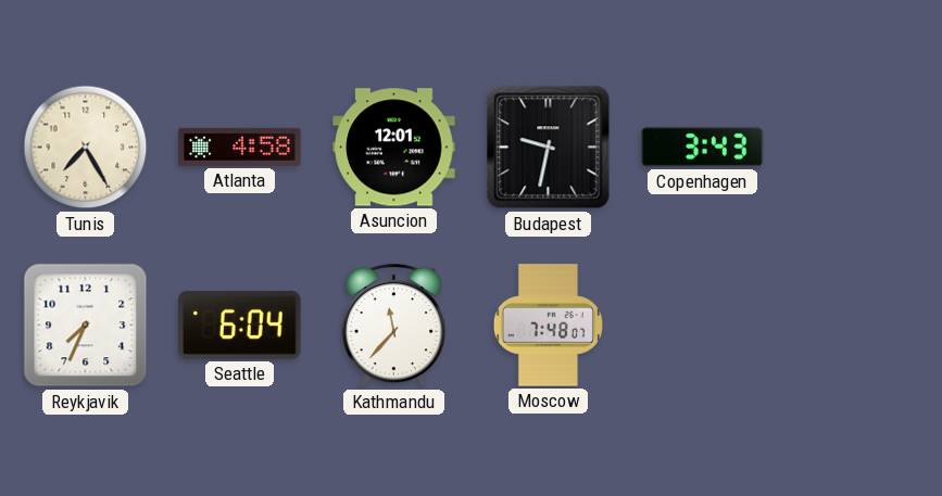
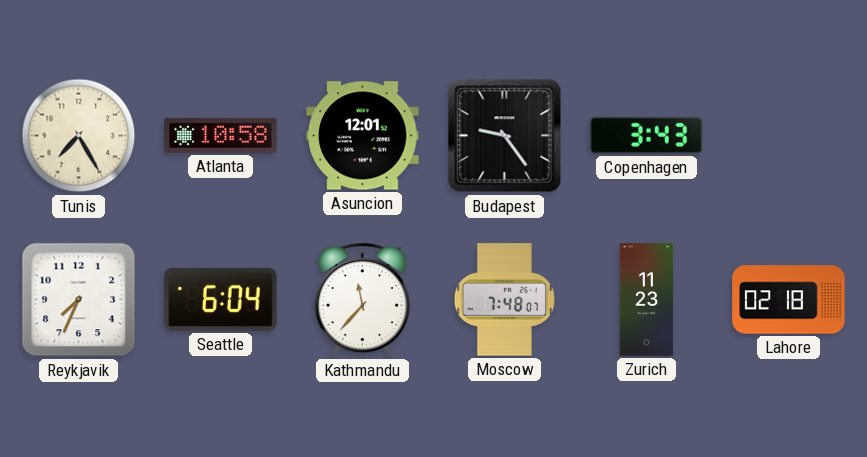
Atlanta: 4:58 -> 10:58 (221, 135)
Budapest: 9:32 -> 9:24 (505, 136)
Zurich: none -> 11:23 (647, 300)
Lahore: none -> 02:18 (789, 300)
